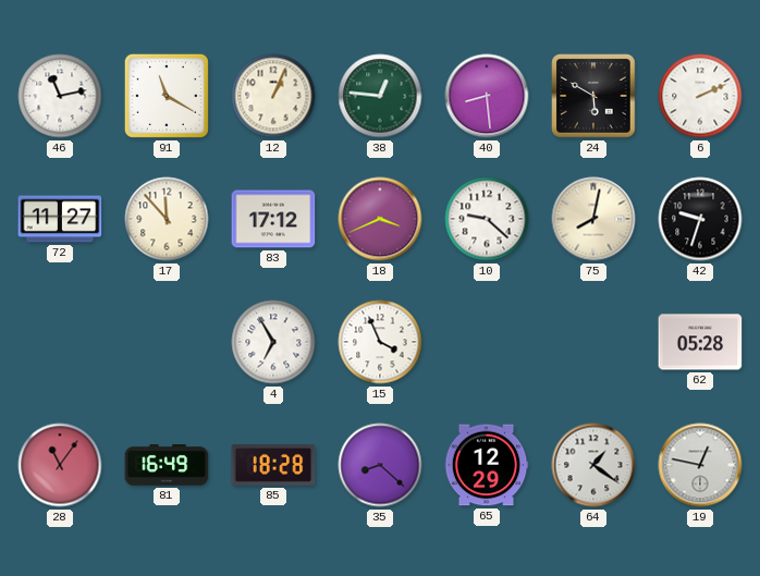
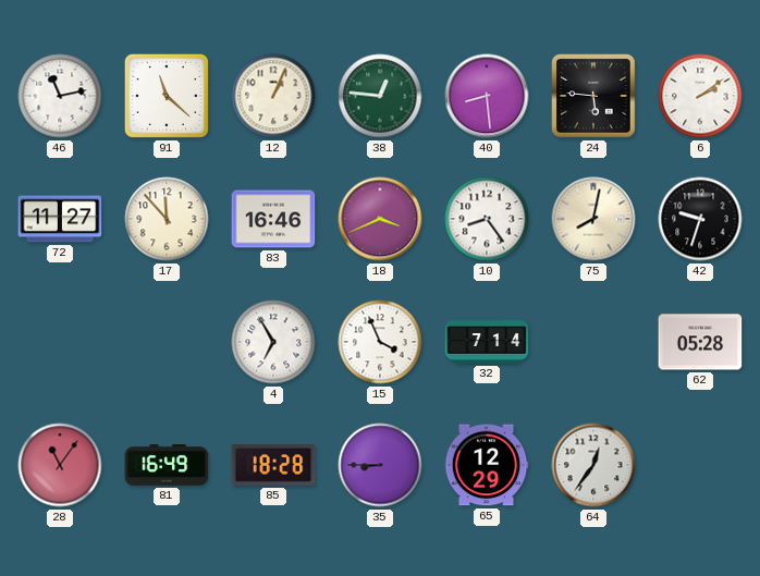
91: 11:20 -> 11:22 (167, 96)
24: 5:50 -> 5:46 (593, 96)
6: 2:11 -> 2:09 (700, 96)
83: 17:12 -> 16:46 (273, 219)
10: 9:22 -> 8:24 (487, 219)
32: none -> 7:14 (487, 342)
35: 8:22 -> 8:45 (380, 465)
64: 1:21 -> 12:36 (593, 465)
19: 12:47 -> none (700, 465)
